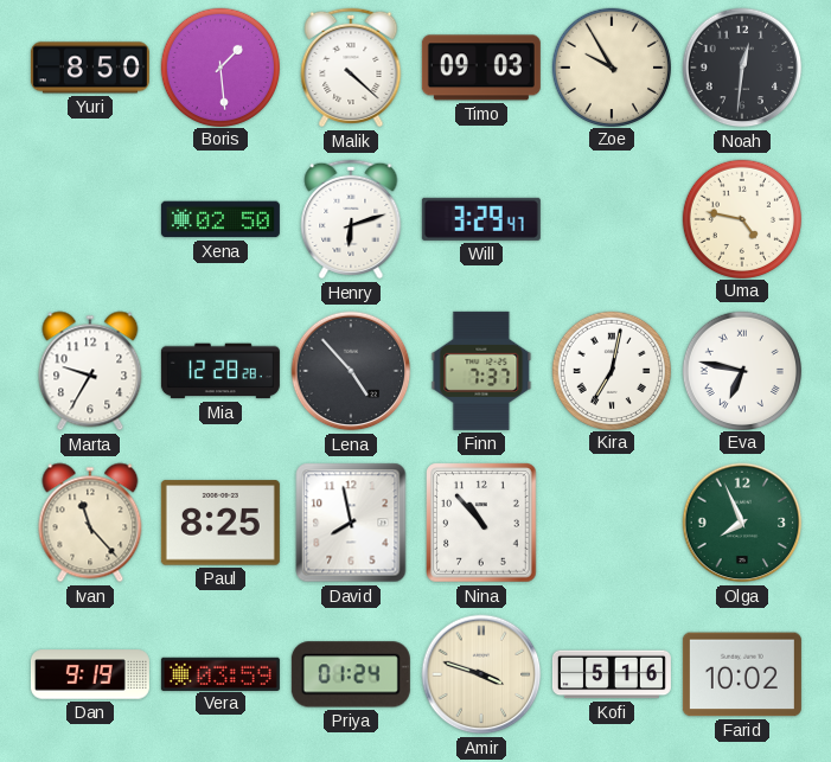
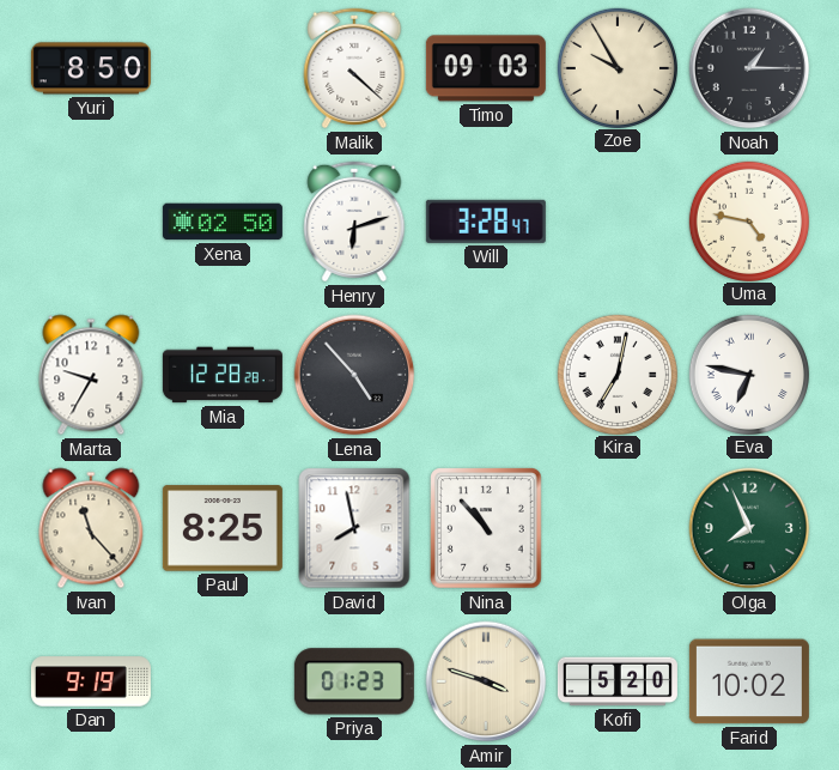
Boris: 1:29 -> none (219, 66)
Noah: 12:31 -> 1:15 (749, 68)
Will: 3:29 -> 3:28 (486, 222)
Finn: 7:37 -> none (481, 371)
Vera: 03:59 -> none (220, 673)
Priya: 01:24 -> 01:23 (354, 681)
Kofi: 5:16 -> 5:20 (618, 681)
